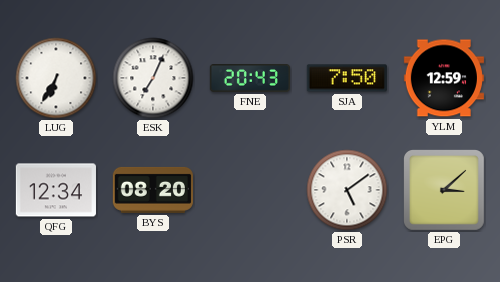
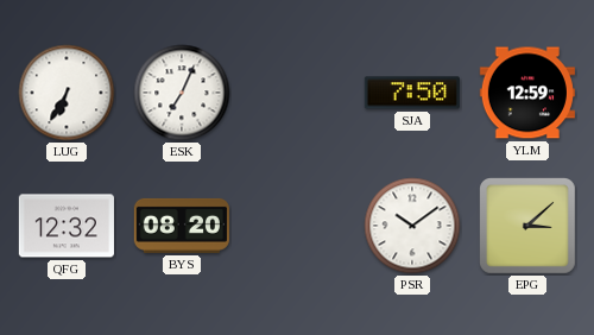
FNE: 20:43 -> none (250, 79)
QFG: 12:34 -> 12:32 (67, 226)
PSR: 5:09 -> 10:09 (412, 226)
